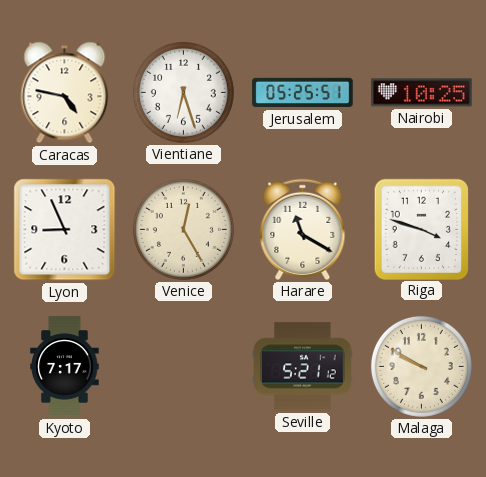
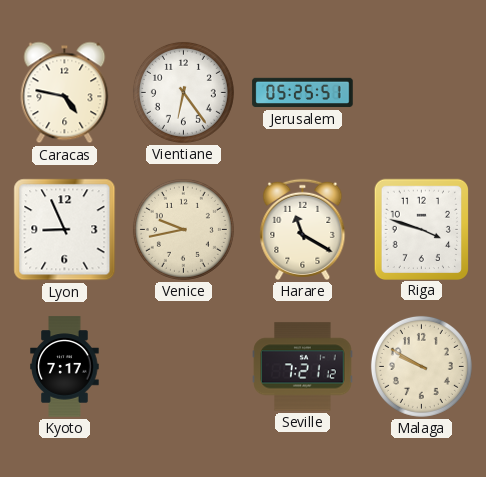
Vientiane: 6:27 -> 6:24 (183, 92)
Nairobi: 10:25 -> none (422, 93)
Venice: 12:25 -> 9:43 (183, 229)
Seville: 5:21 -> 7:21 (303, 367)
